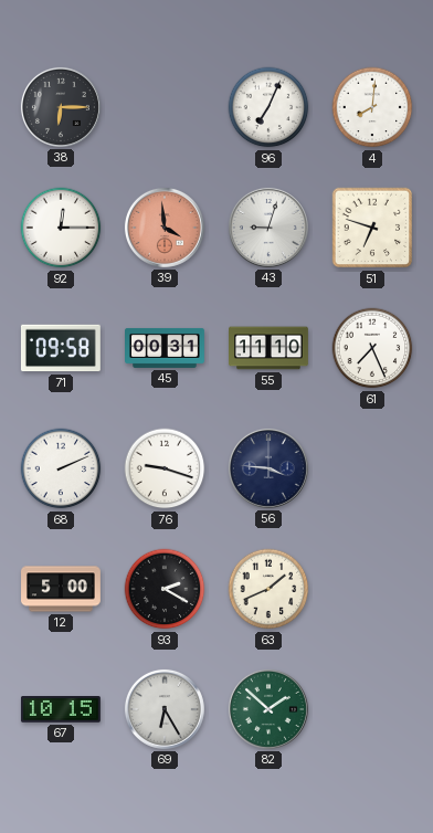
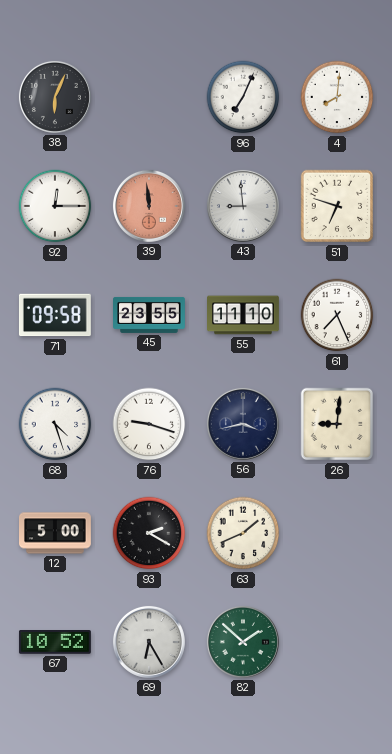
38: 6:15 -> 6:04 (55, 97)
39: 3:59 -> 11:59 (149, 206)
43: 9:03 -> 8:59 (243, 206)
45: 00:31 -> 23:55 (150, 315)
68: 2:11 -> 4:27 (55, 424)
56: 3:46 -> 3:43 (243, 424)
26: none -> 9:01 (337, 424)
67: 10:15 -> 10:52 (55, 642)
